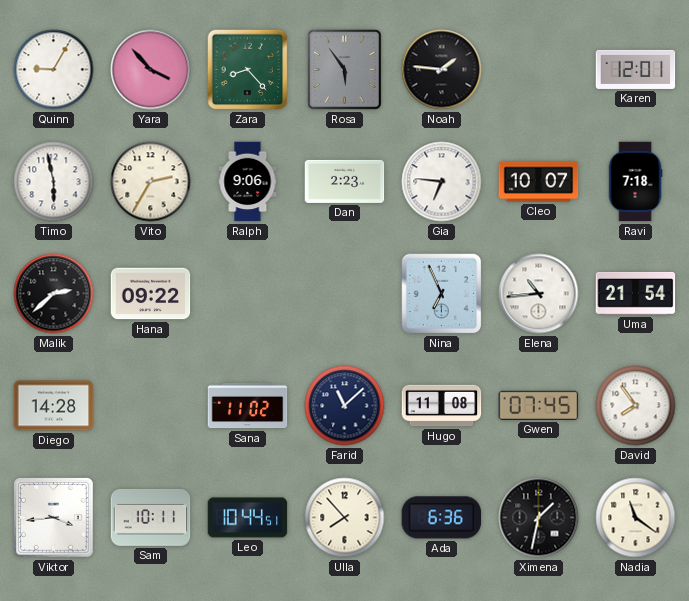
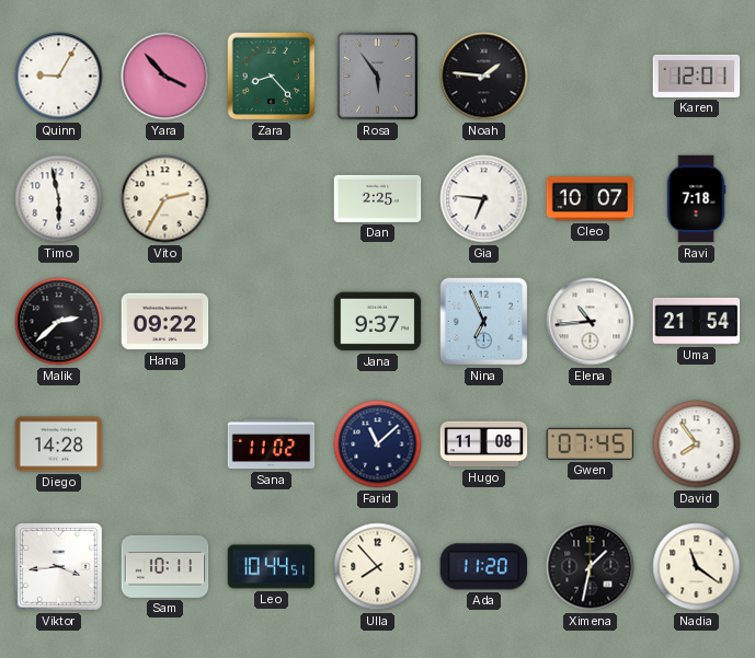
Ralph: 9:06 -> none (248, 182)
Dan: 2:23 -> 2:25 (378, 198)
Jana: none -> 9:37 (378, 322)
Ada: 6:36 -> 11:20 (484, 567)
